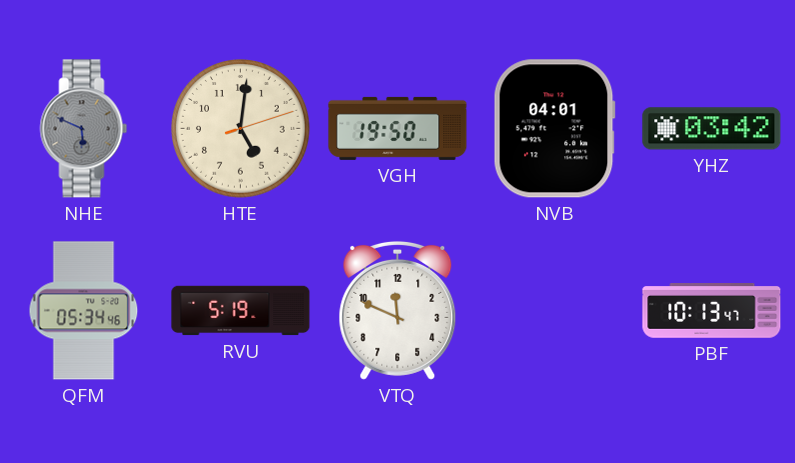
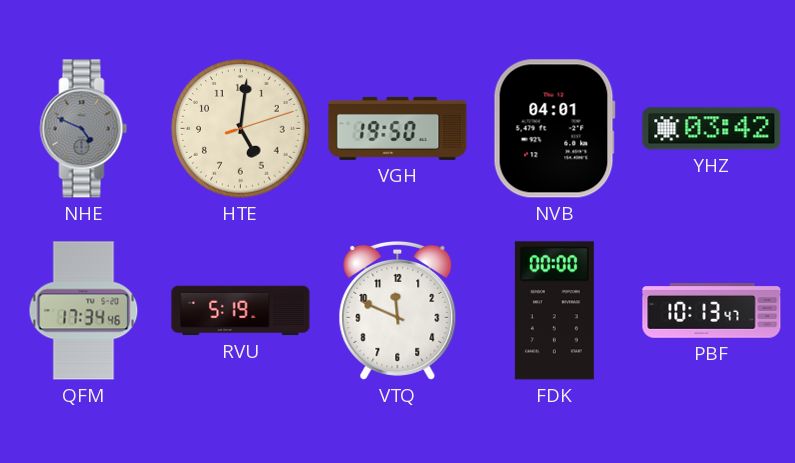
NHE: 5:49 -> 4:49 (84, 129)
QFM: 05:34 -> 17:34 (84, 311)
FDK: none -> 00:00 (554, 311)
